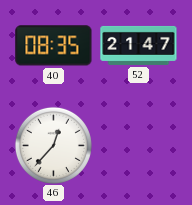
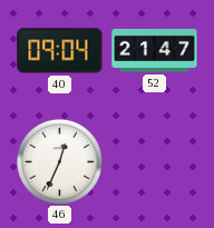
40: 08:35 -> 09:04 (60, 51)
46: 12:37 -> 12:34 (59, 161)
